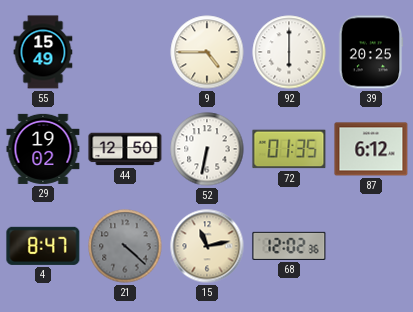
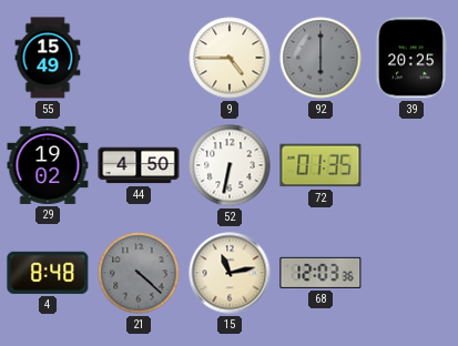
92 dial: white -> grey (320, 58)
44: 12:50 -> 4:50 (139, 165)
87: 6:12 -> none (371, 149)
4: 8:47 -> 8:48 (48, 273)
68: 12:02 -> 12:03 (320, 273)
